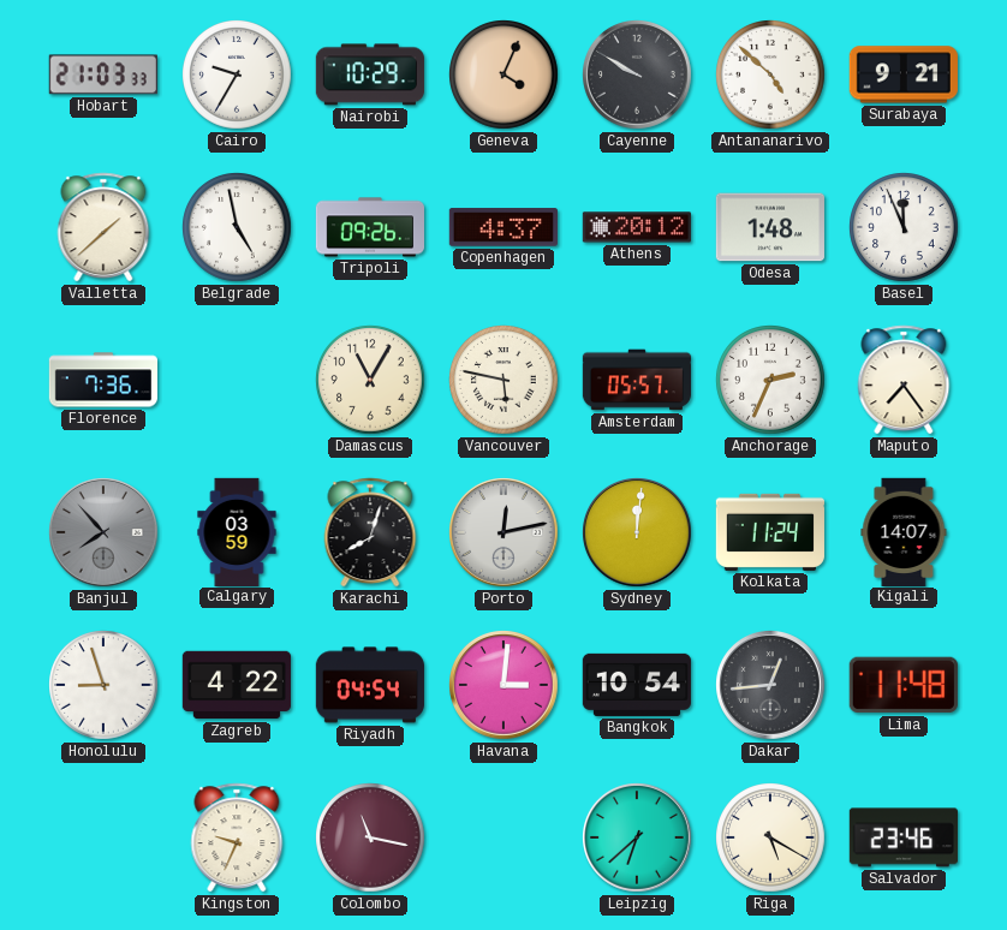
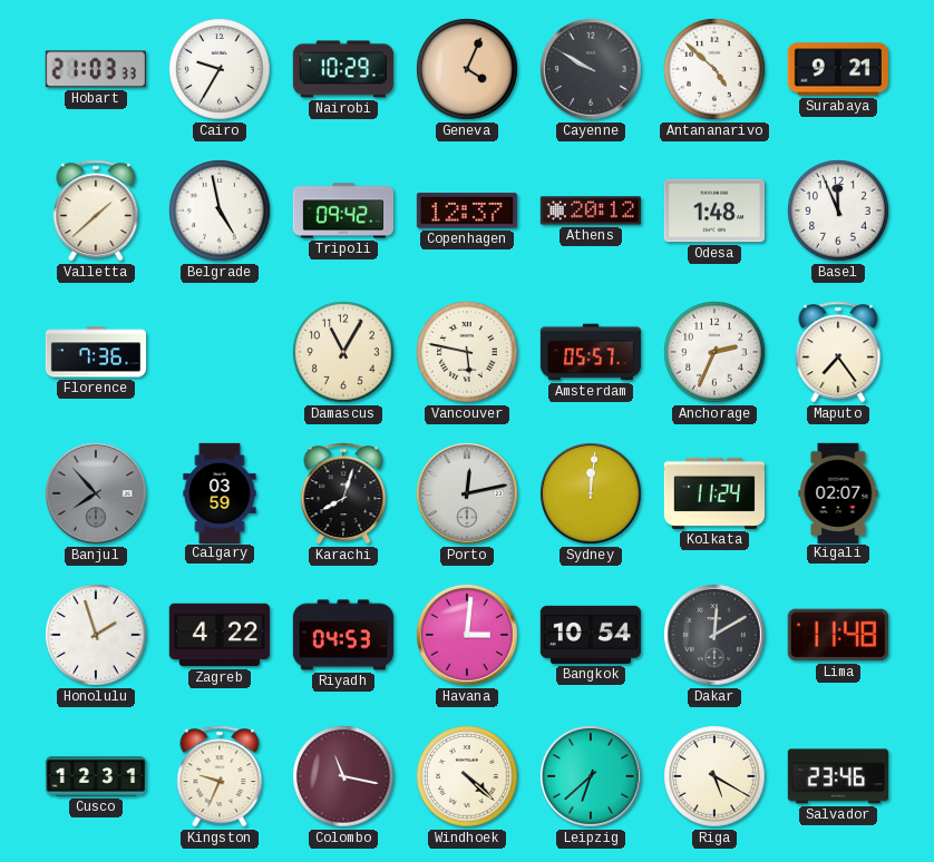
Tripoli: 09:26 -> 09:42 (342, 210)
Copenhagen: 4:37 -> 12:37 (467, 210)
Kigali: 14:07 -> 02:07 (838, 492)
Honolulu: 8:57 -> 1:57 (96, 636)
Riyadh: 04:54 -> 04:53 (343, 635)
Dakar: 12:44 -> 12:10 (716, 636)
Cusco: none -> 12:31 (95, 776)
Windhoek: none -> 4:22 (467, 777)
